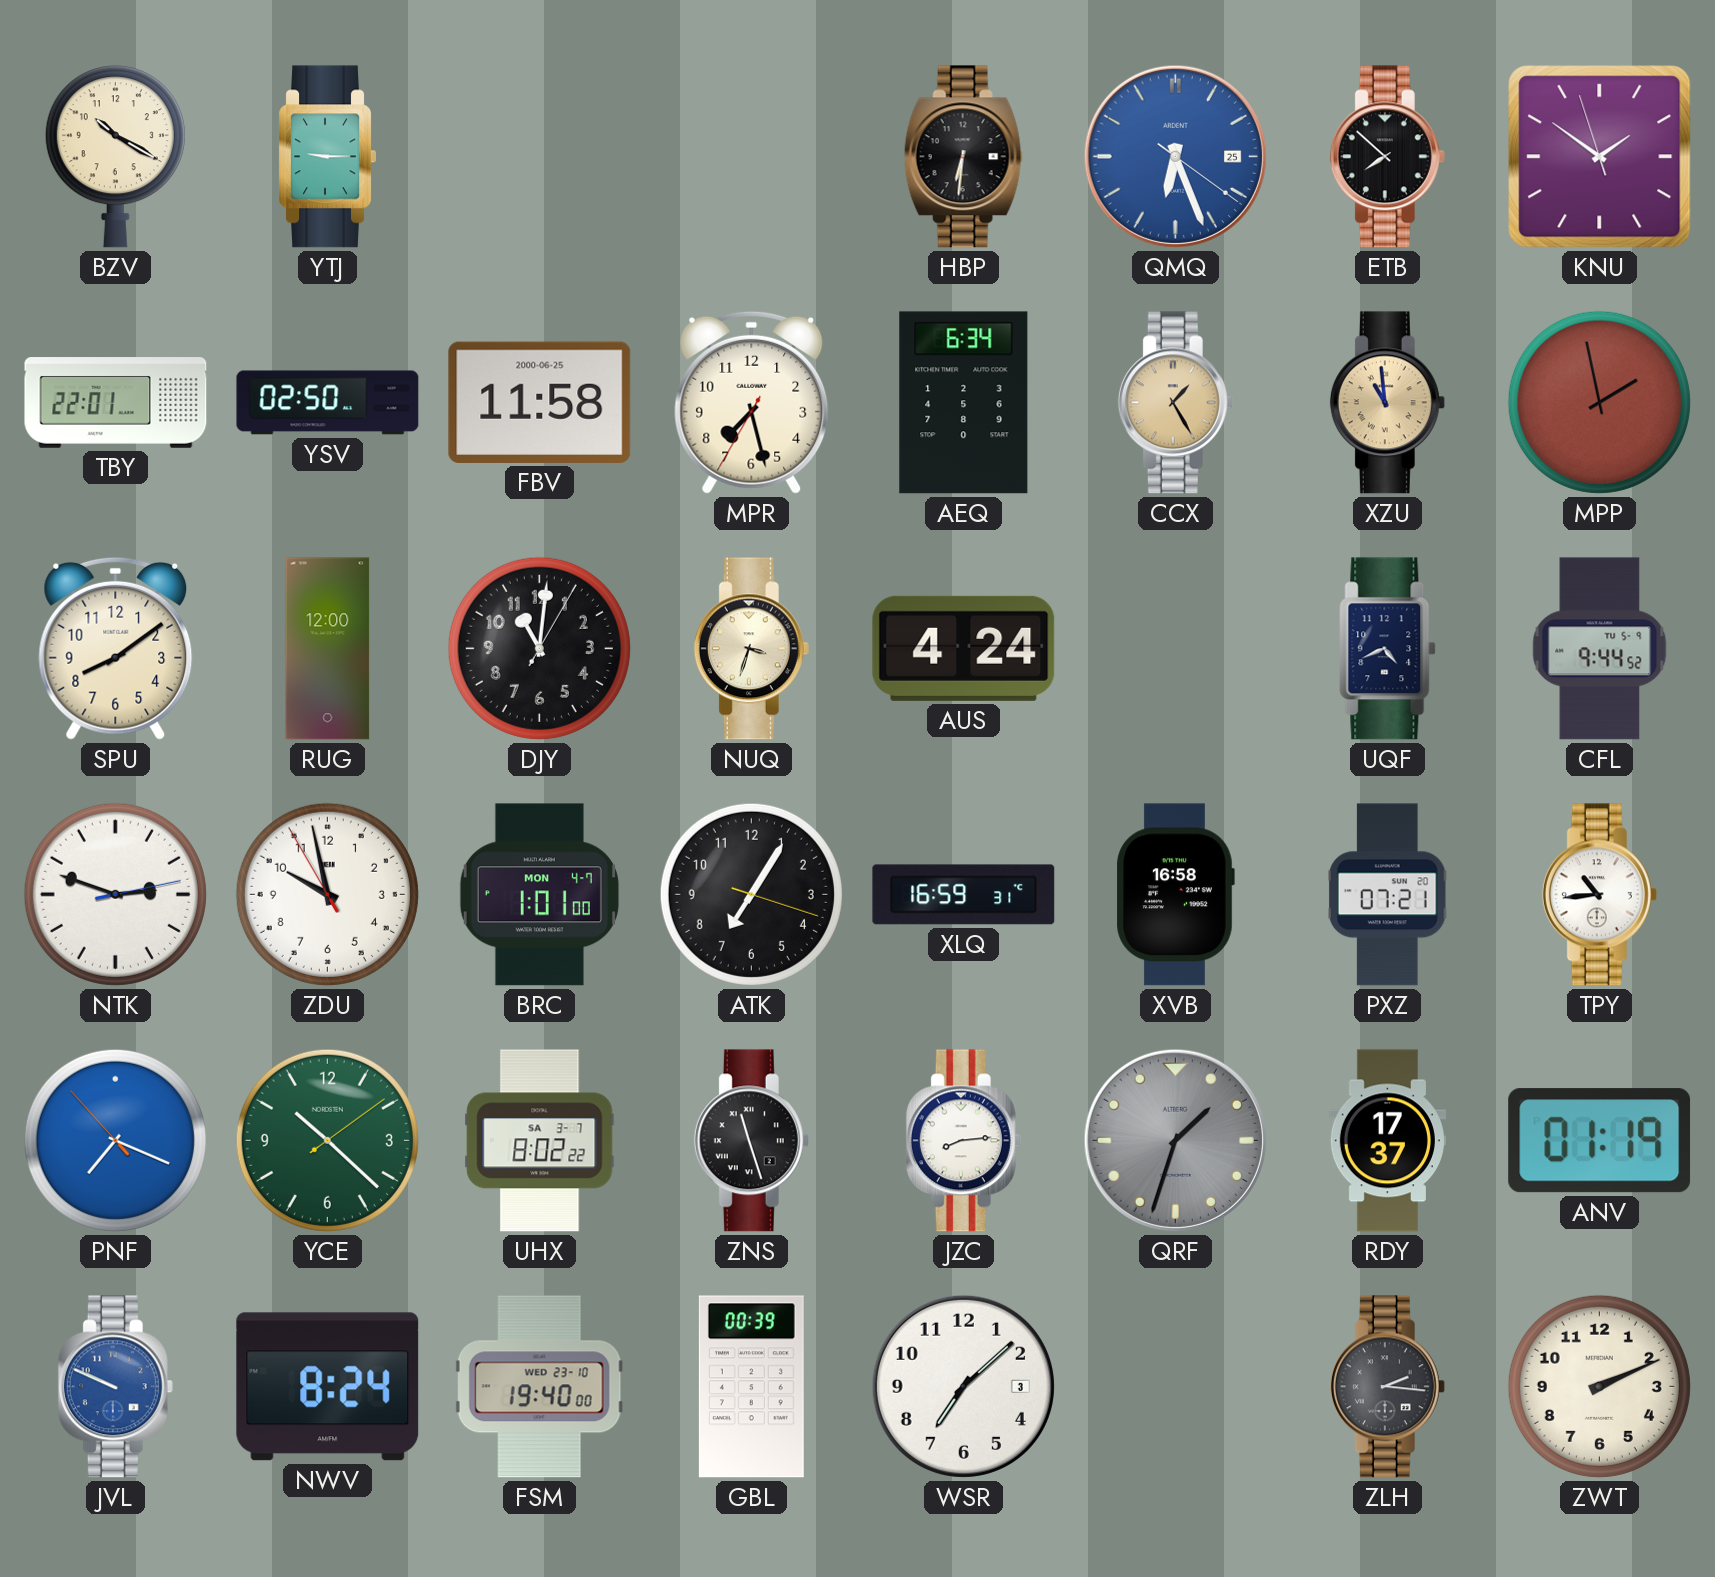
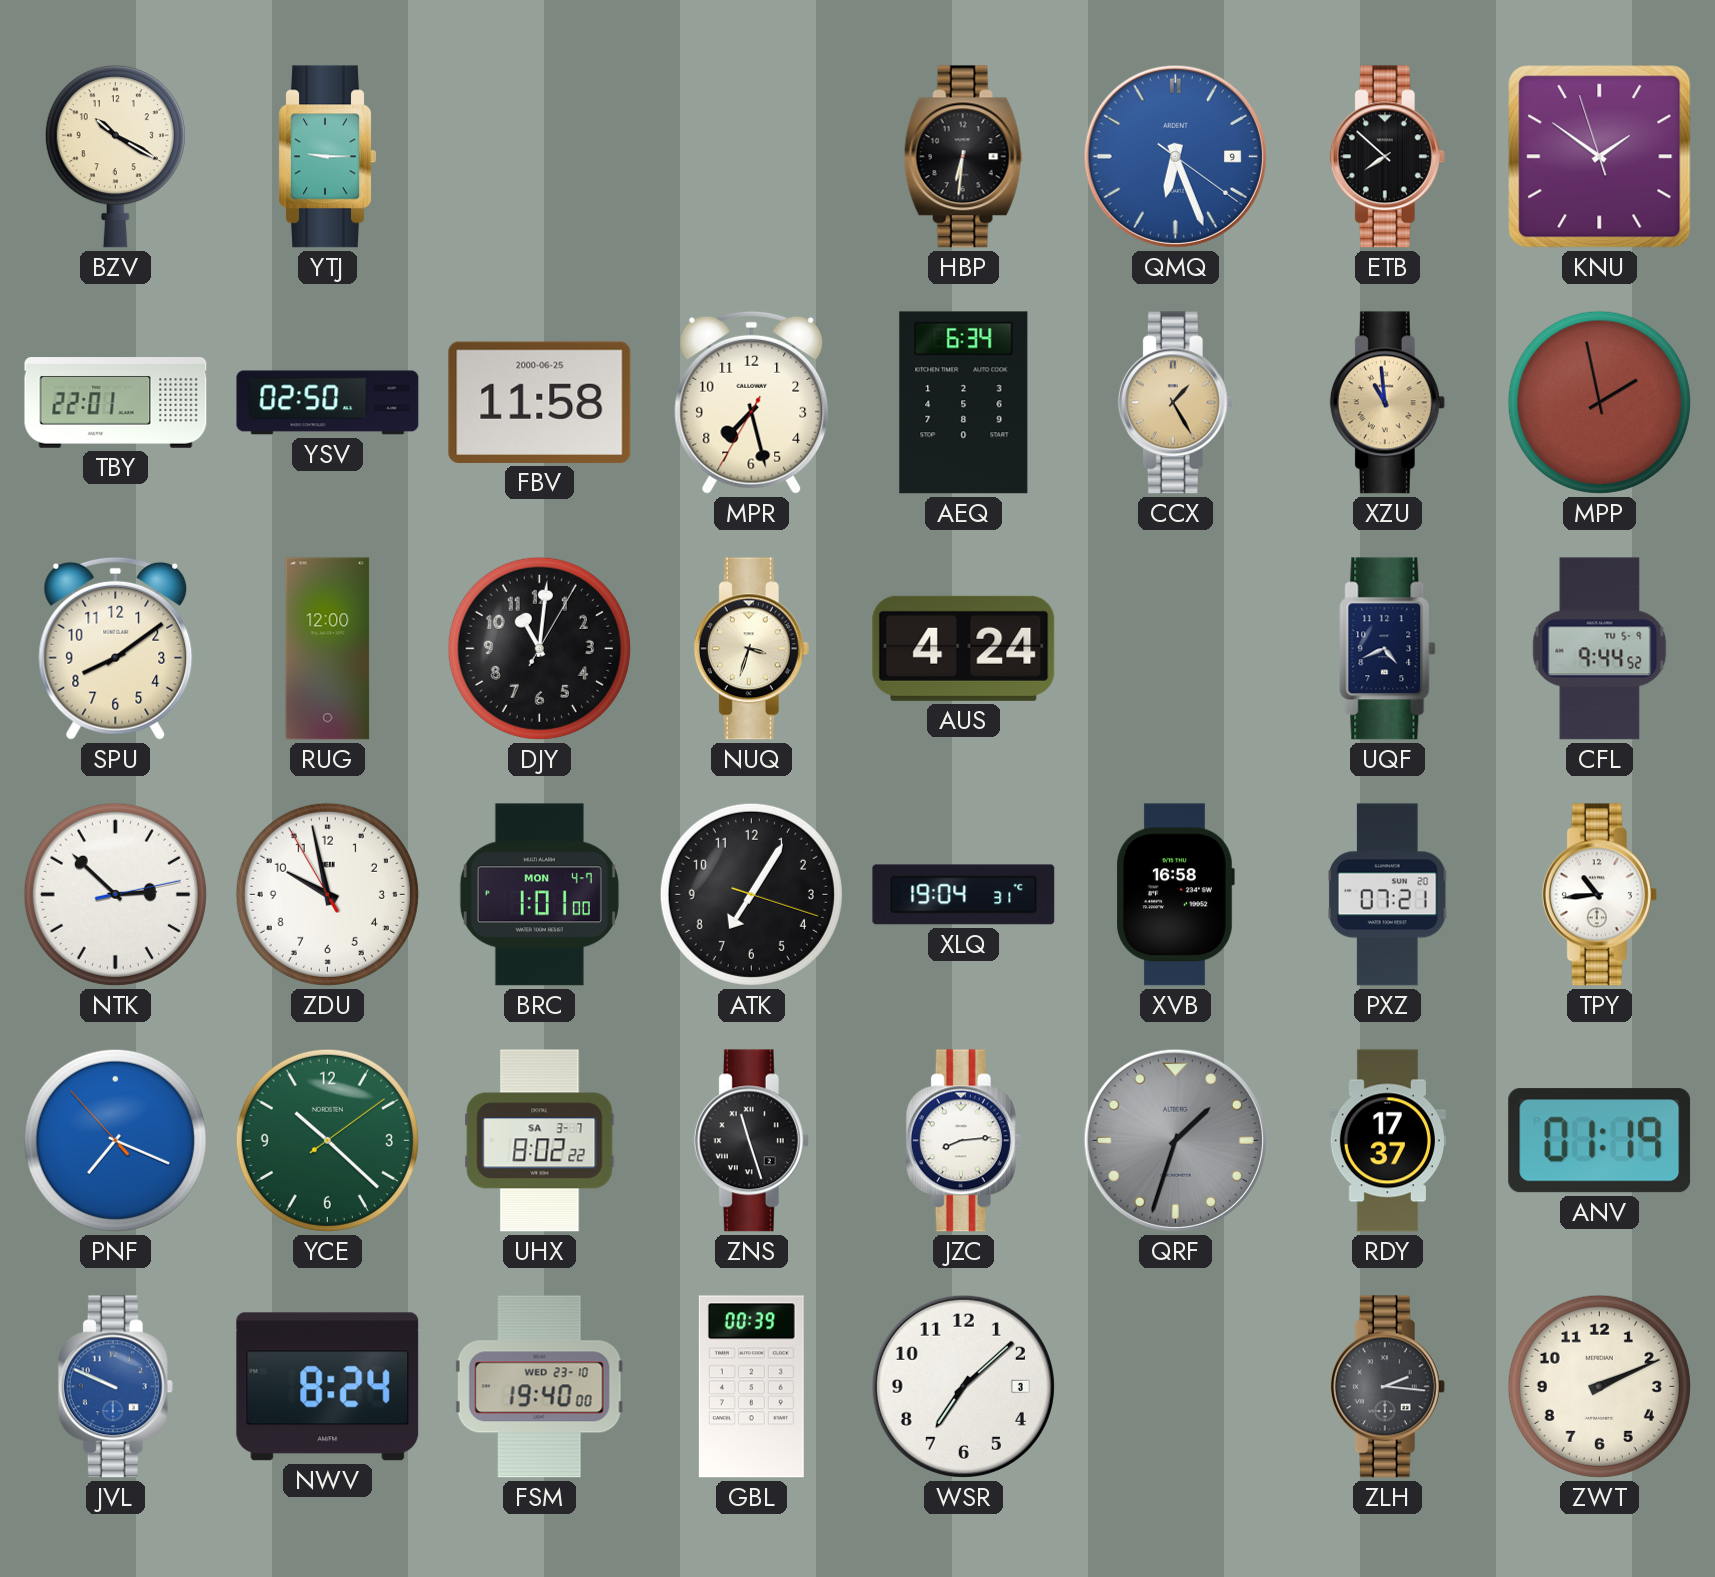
QMQ date: 25 -> 9 (1175, 156)
NTK: 2:48 -> 2:52 (115, 894)
XLQ: 16:59 -> 19:04 (964, 895)
